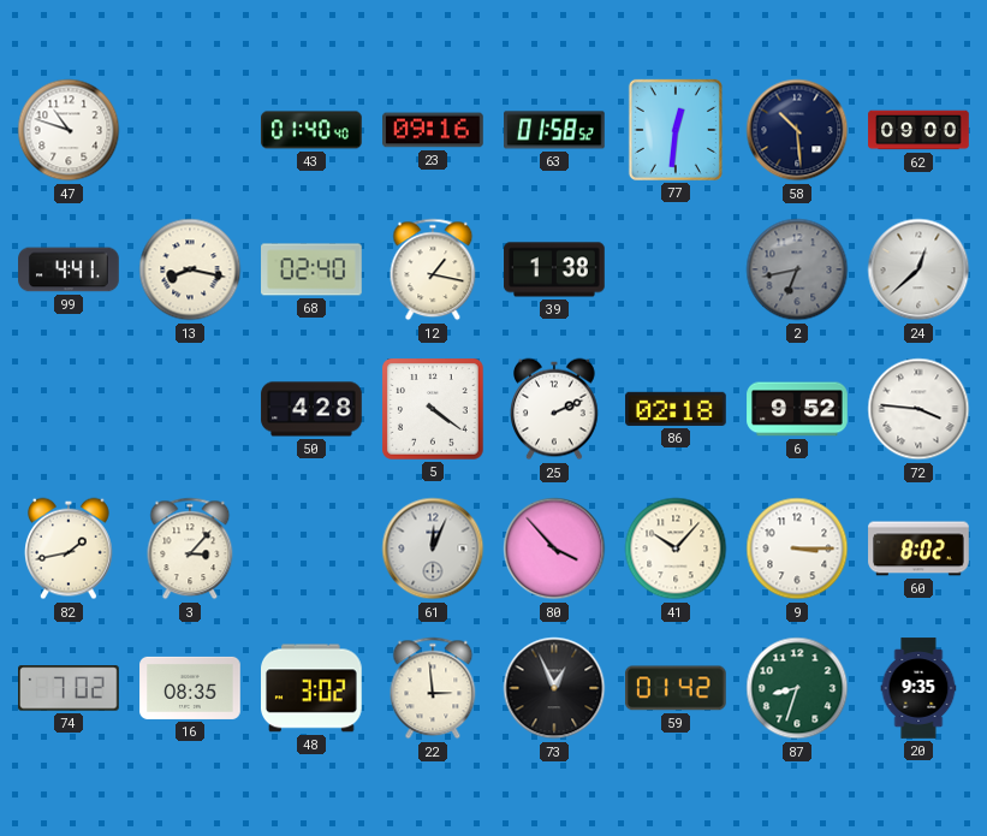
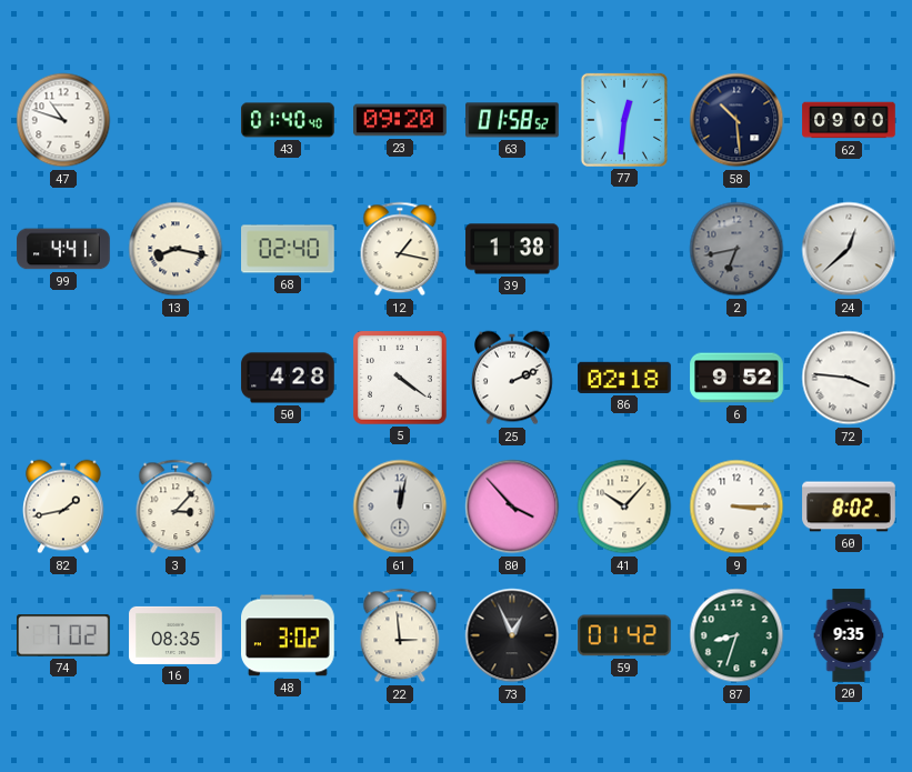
23: 09:16 -> 09:20 (400, 120)
61: 12:04 -> 12:02 (400, 507)
